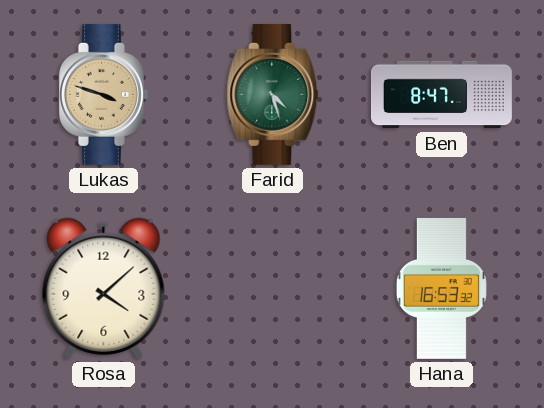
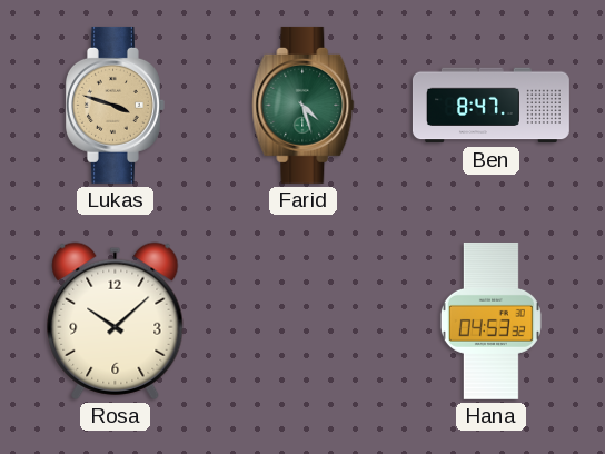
Rosa: 4:08 -> 10:08 (116, 320)
Hana: 16:53 -> 04:53 (490, 320)
